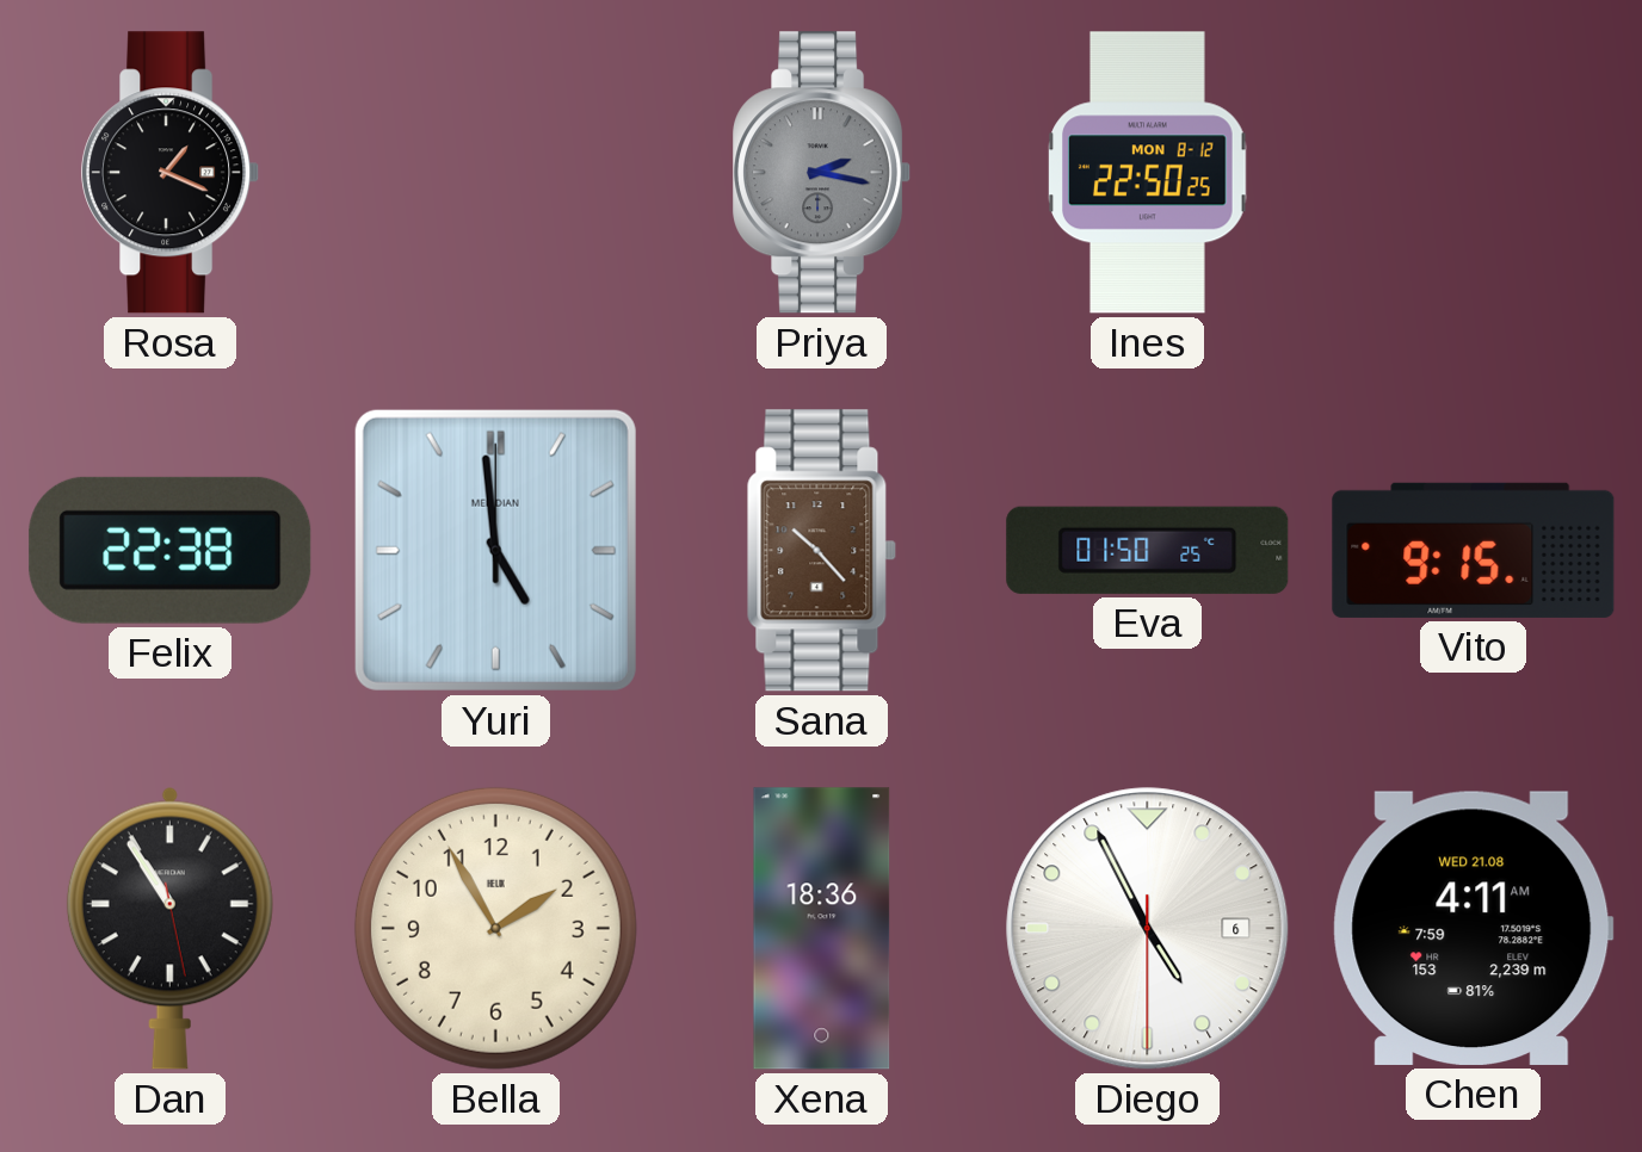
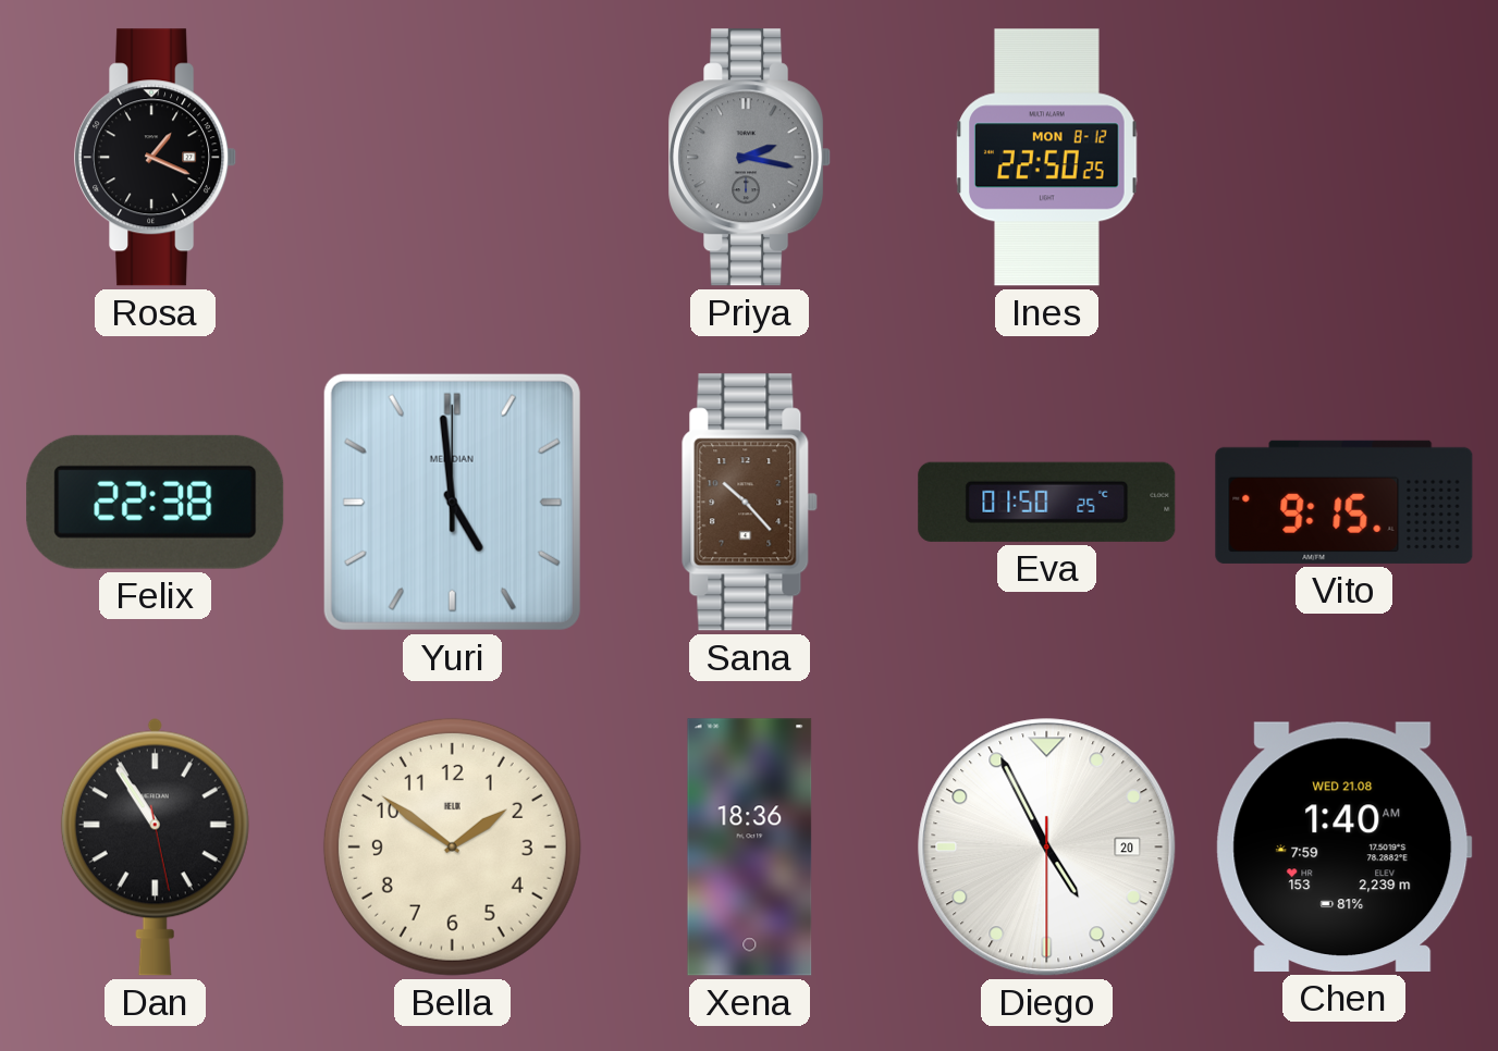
Bella: 1:55 -> 1:51 (452, 846)
Diego date: 6 -> 20 (1047, 848)
Chen: 4:11 -> 1:40 (1343, 846)
